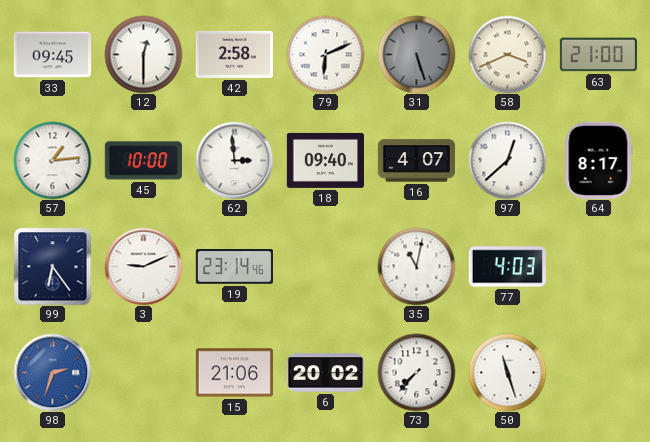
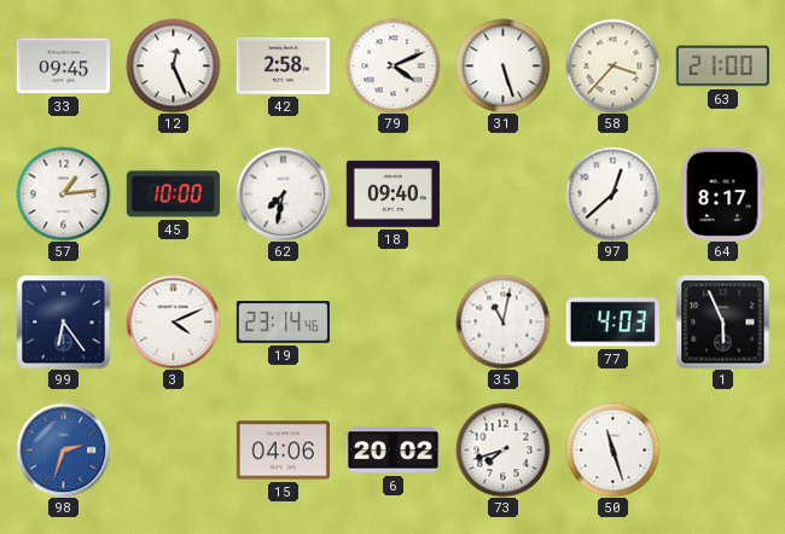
12: 12:30 -> 12:26 (173, 65)
79: 6:11 -> 4:11 (392, 65)
31 dial: grey -> white (502, 65)
58: 3:41 -> 3:37 (612, 65)
62: 2:59 -> 7:32 (283, 193)
16: 4:07 -> none (416, 161)
3: 9:11 -> 4:11 (173, 321)
1: none -> 5:56 (722, 321)
15: 21:06 -> 04:06 (283, 451)
73: 7:37 -> 7:42 (502, 449)
